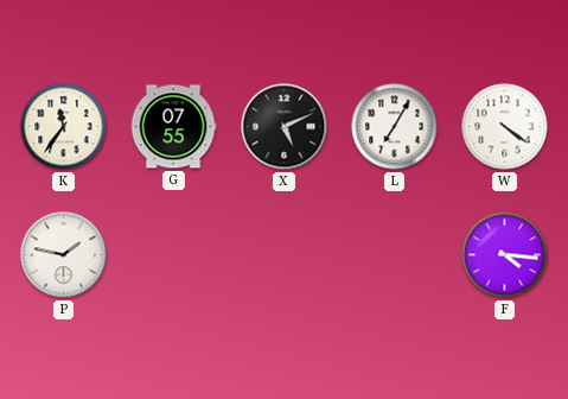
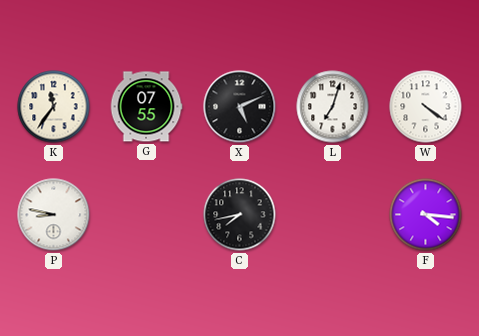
L: 7:05 -> 7:03 (333, 107)
P: 1:47 -> 8:47 (54, 215)
C: none -> 7:43 (240, 215)
